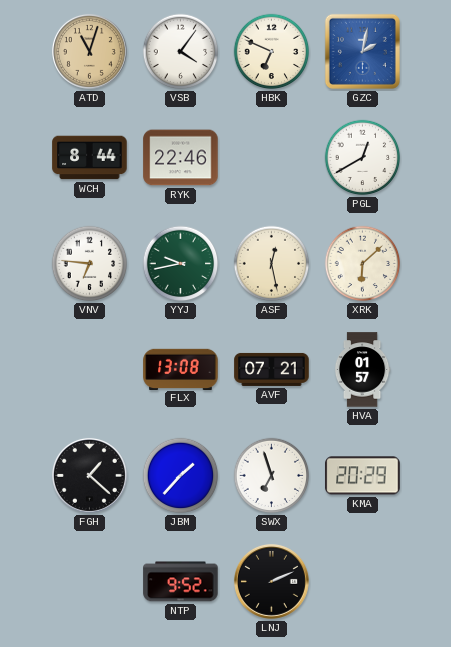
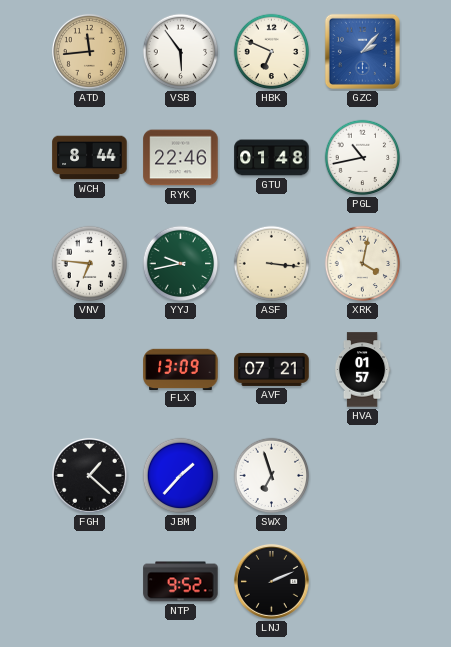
ATD: 11:03 -> 11:44 (89, 51)
VSB: 4:06 -> 5:54 (181, 52)
GZC: 2:02 -> 2:07 (362, 51)
GTU: none -> 01:48 (272, 158)
PGL: 12:40 -> 10:43 (363, 158)
ASF: 12:28 -> 3:16 (272, 264)
XRK: 6:08 -> 4:02 (363, 264)
FLX: 13:08 -> 13:09 (181, 369)
KMA: 20:29 -> none (363, 476)
